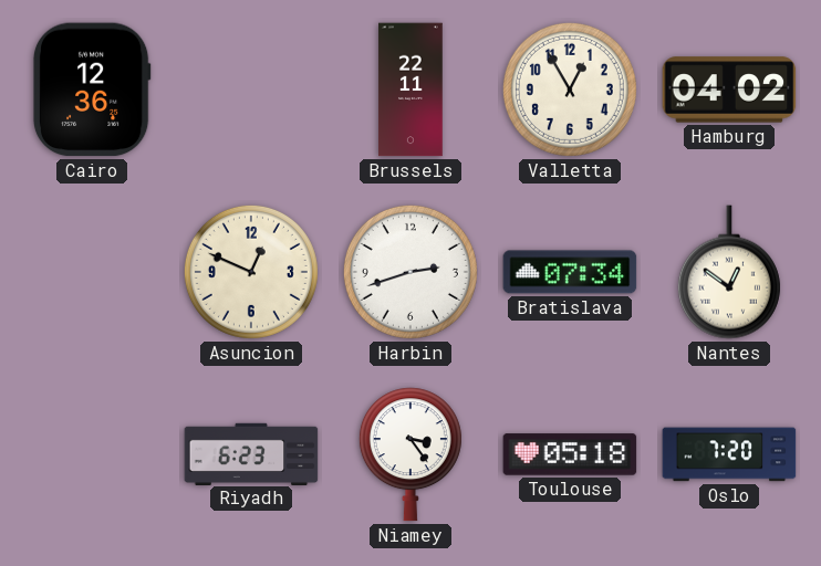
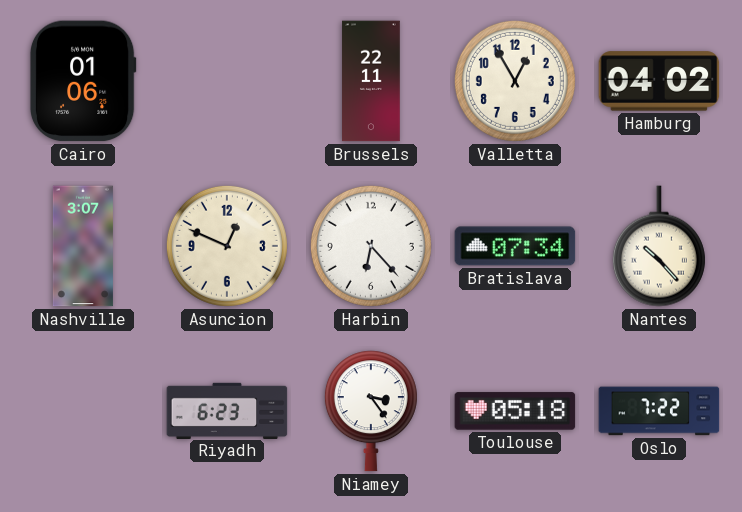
Cairo: 12:36 -> 01:06 (83, 81)
Nashville: none -> 3:07 (83, 246)
Harbin: 2:42 -> 6:23 (371, 246)
Nantes: 12:51 -> 10:23 (659, 246)
Oslo: 7:20 -> 7:22 (659, 411)
